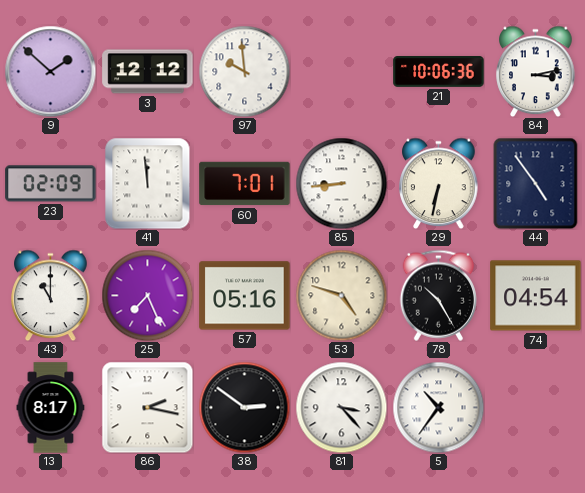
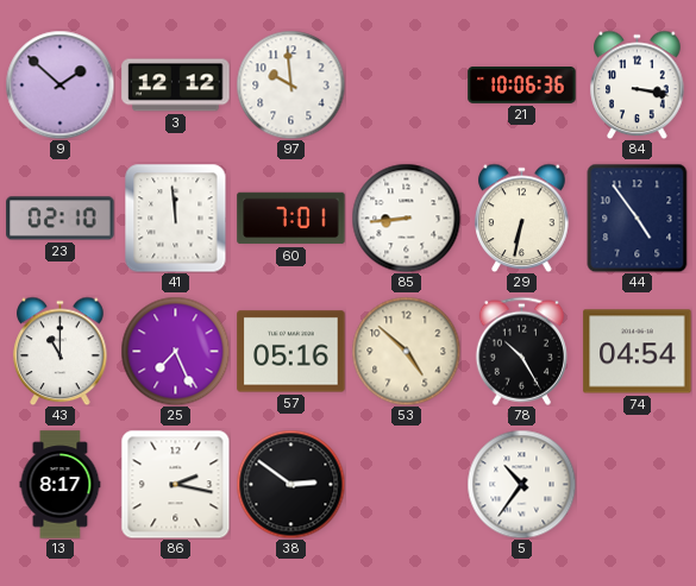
84: 3:13 -> 3:17 (638, 84)
23: 02:09 -> 02:10 (61, 219)
53: 4:48 -> 4:52 (406, 351)
81: 3:23 -> none (341, 407)
